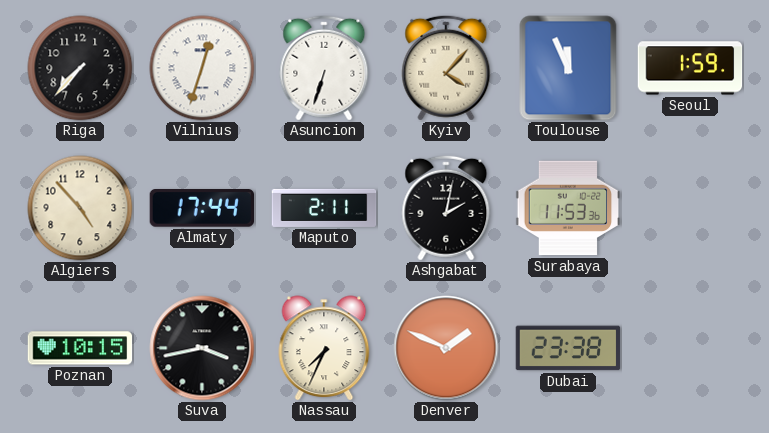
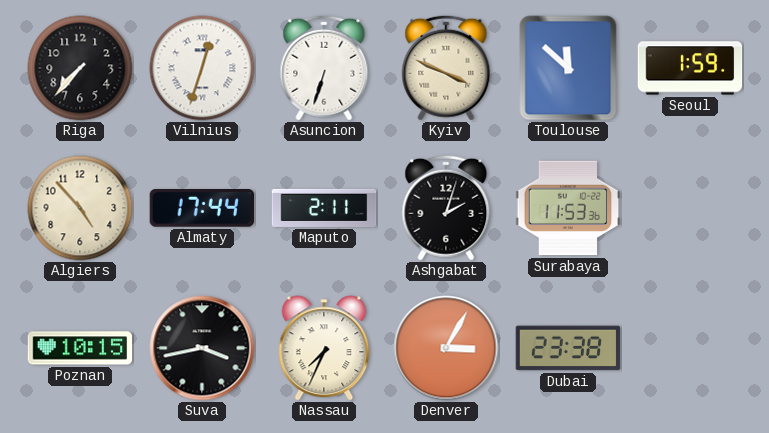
Kyiv: 4:07 -> 3:49 (446, 68)
Toulouse: 11:56 -> 11:52 (568, 68)
Ashgabat: 2:02 -> 2:03 (446, 208)
Denver: 1:49 -> 3:05 (446, 348)
